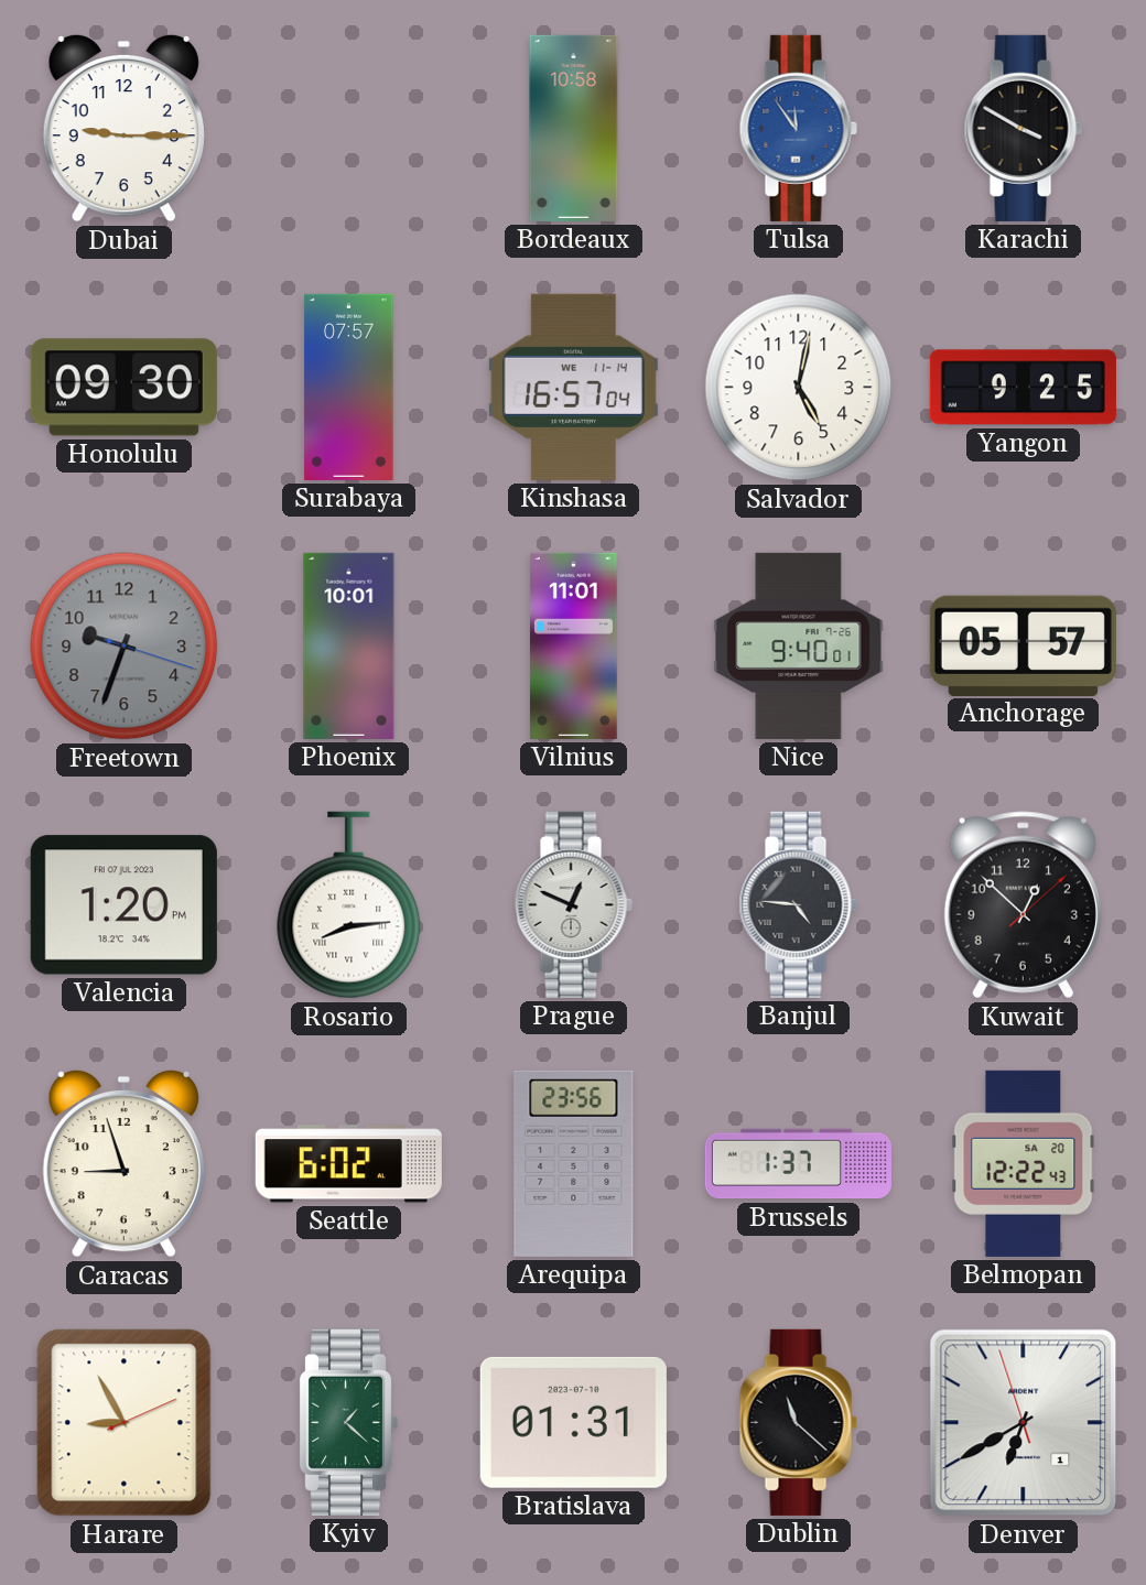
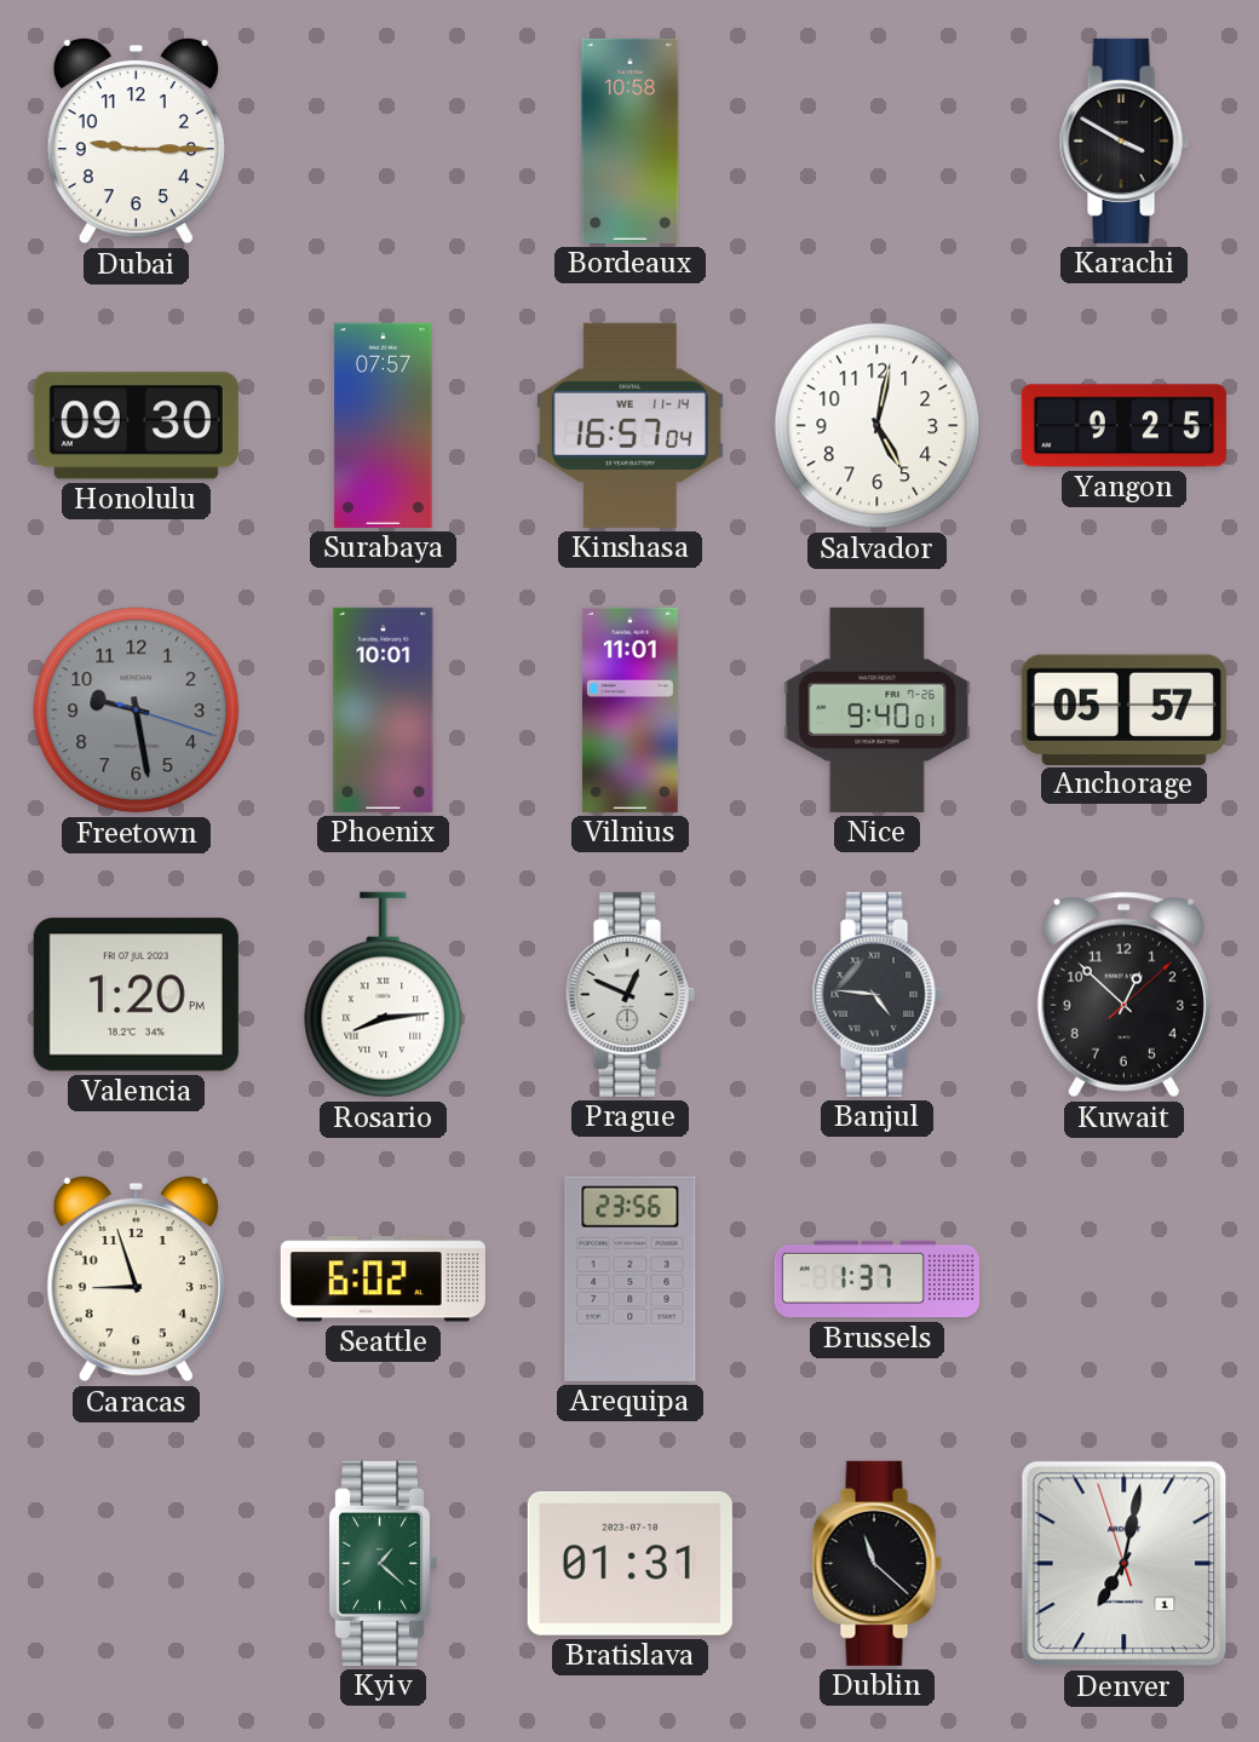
Tulsa: 11:54 -> none (798, 128)
Freetown: 9:33 -> 9:28 (137, 711)
Belmopan: 12:22 -> none (1024, 1163)
Harare: 8:55 -> none (125, 1423)
Denver: 6:39 -> 7:01 (1125, 1564)
